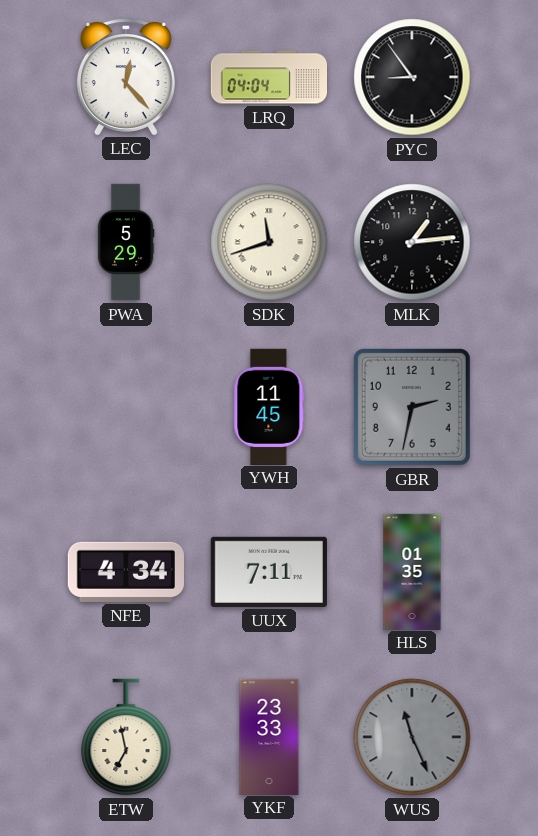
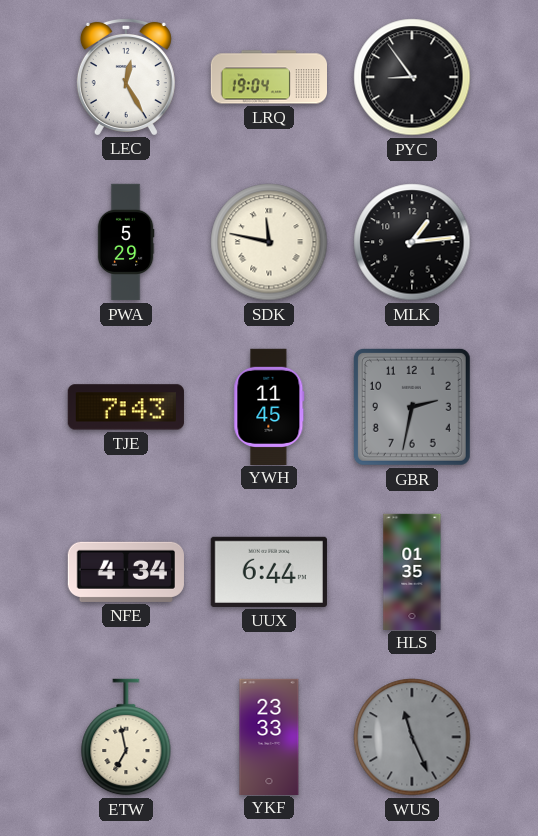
LEC: 12:23 -> 12:25 (126, 76)
LRQ: 04:04 -> 19:04 (268, 77)
SDK: 11:42 -> 11:47 (269, 242)
TJE: none -> 7:43 (126, 407)
UUX: 7:11 -> 6:44 (269, 572)
